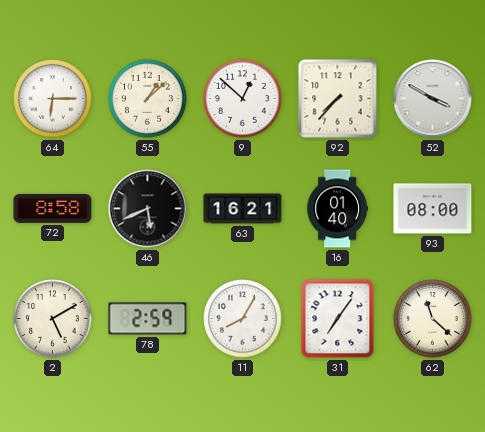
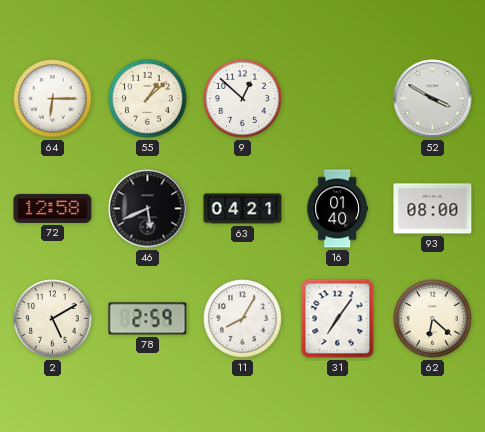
92: 7:37 -> none (338, 99)
72: 8:58 -> 12:58 (53, 208)
63: 16:21 -> 04:21 (243, 209)
62: 11:22 -> 6:22 (433, 319)
